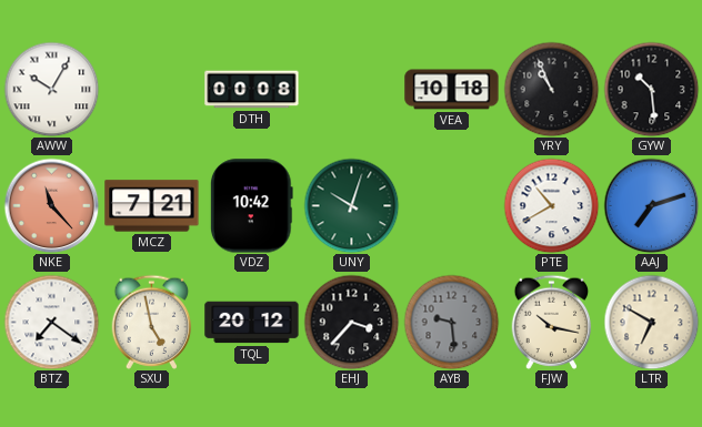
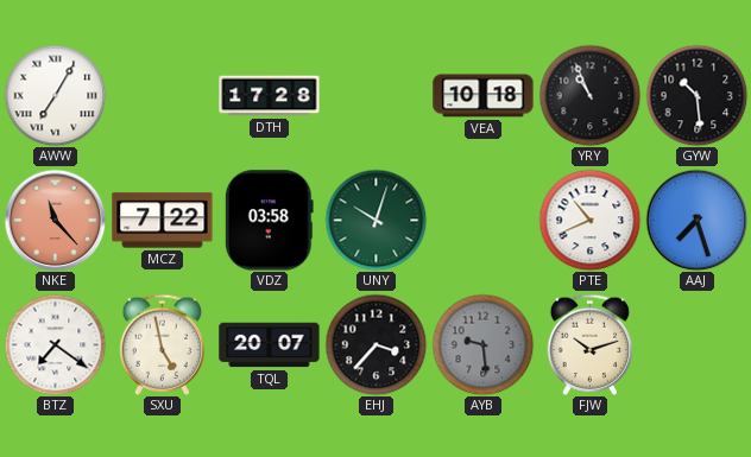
AWW: 10:05 -> 7:05 (55, 95)
DTH: 00:08 -> 17:28 (270, 96)
MCZ: 7:21 -> 7:22 (163, 221)
VDZ: 10:42 -> 03:58 (269, 221)
PTE: 10:40 -> 10:41 (589, 220)
AAJ: 7:12 -> 7:27 (696, 220)
TQL: 20:12 -> 20:07 (270, 345)
FJW: 10:17 -> 10:12 (591, 344)
LTR: 6:50 -> none (651, 322)
